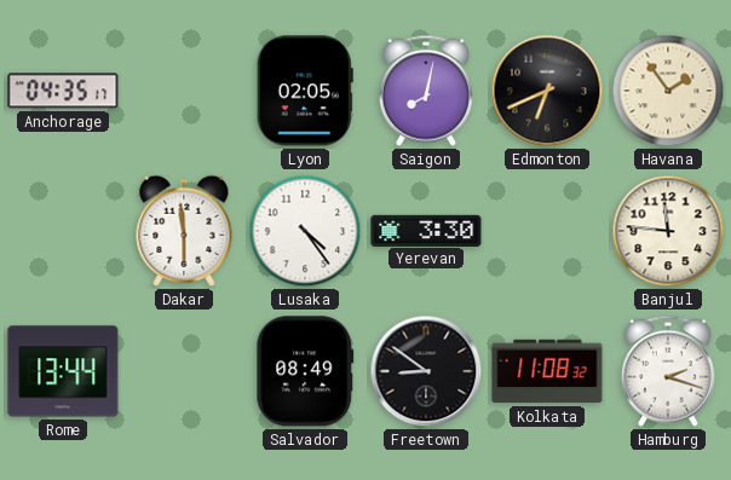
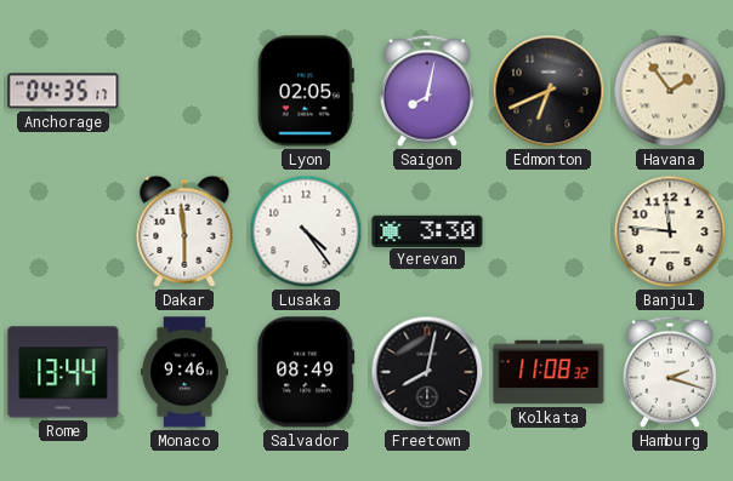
Monaco: none -> 9:46 (184, 372)
Freetown: 8:51 -> 8:02 (427, 372)
